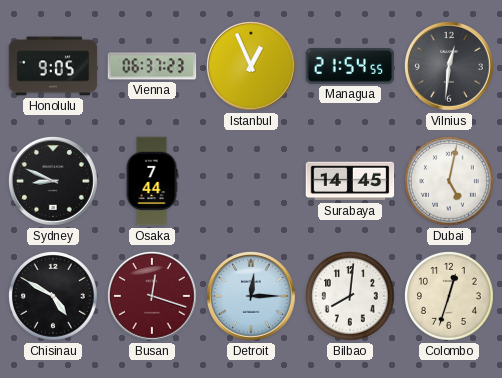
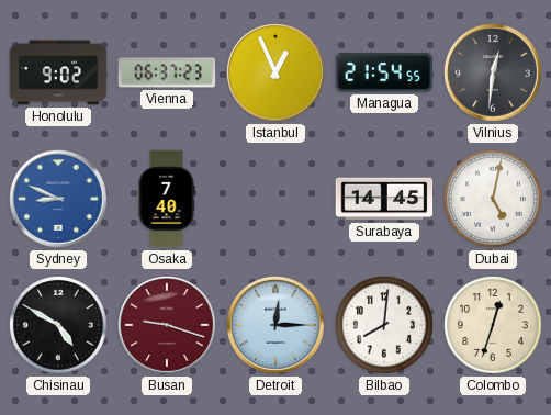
Honolulu: 9:05 -> 9:02 (58, 72)
Sydney dial: black -> blue (59, 200)
Osaka: 7:44 -> 7:40 (167, 199)
Busan: 12:18 -> 9:18 (168, 326)
